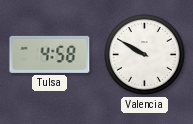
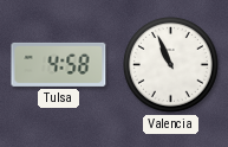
Valencia: 9:50 -> 10:56 (171, 65)
